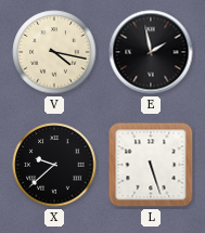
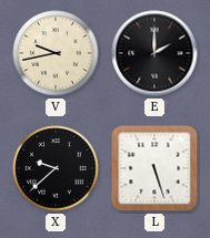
V: 4:17 -> 9:43 (56, 53)
E: 1:58 -> 2:00 (154, 53)
